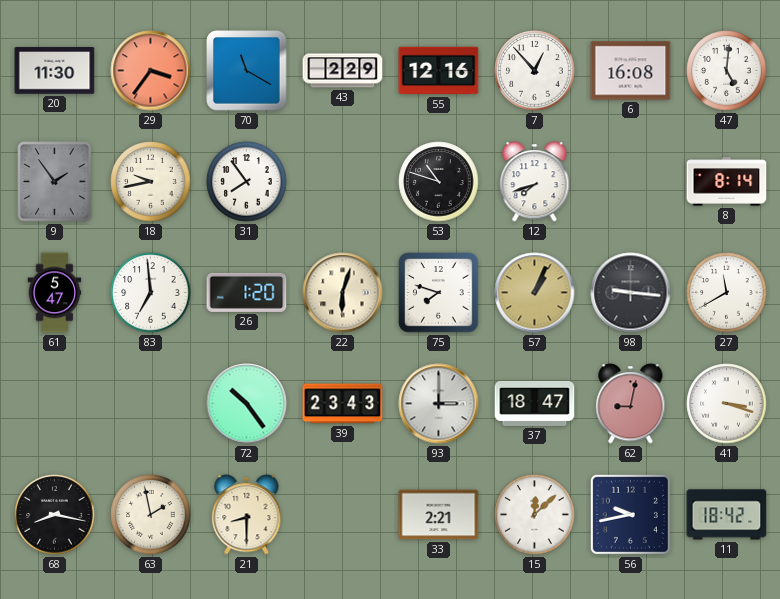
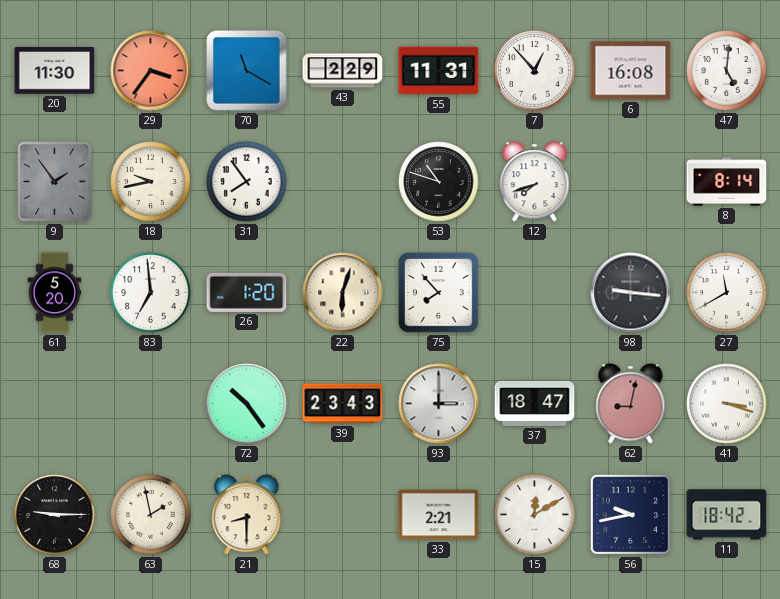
55: 12:16 -> 11:31 (439, 71)
61: 5:47 -> 5:20 (55, 293)
75: 7:48 -> 7:53 (439, 293)
57: 1:04 -> none (535, 293)
68: 8:17 -> 9:15 (55, 515)
15: 12:08 -> 12:10 (535, 515)
